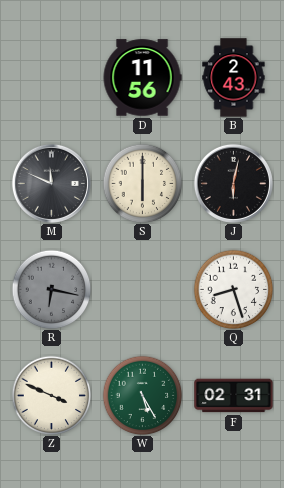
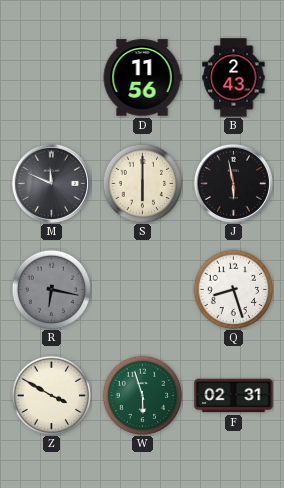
J: 6:02 -> 5:58 (233, 183)
Z: 3:49 -> 3:50 (51, 395)
W: 5:25 -> 5:57 (142, 395)
